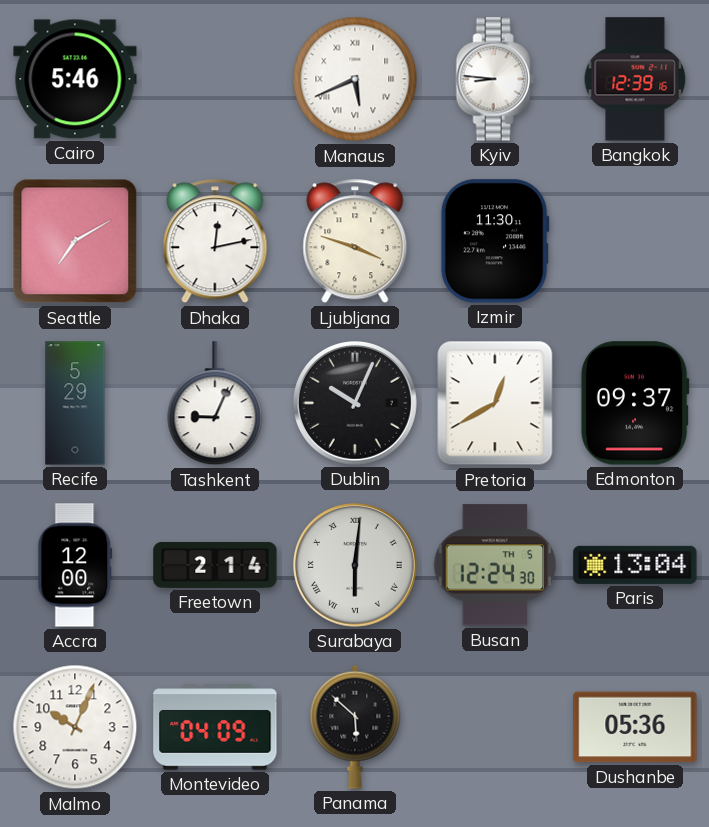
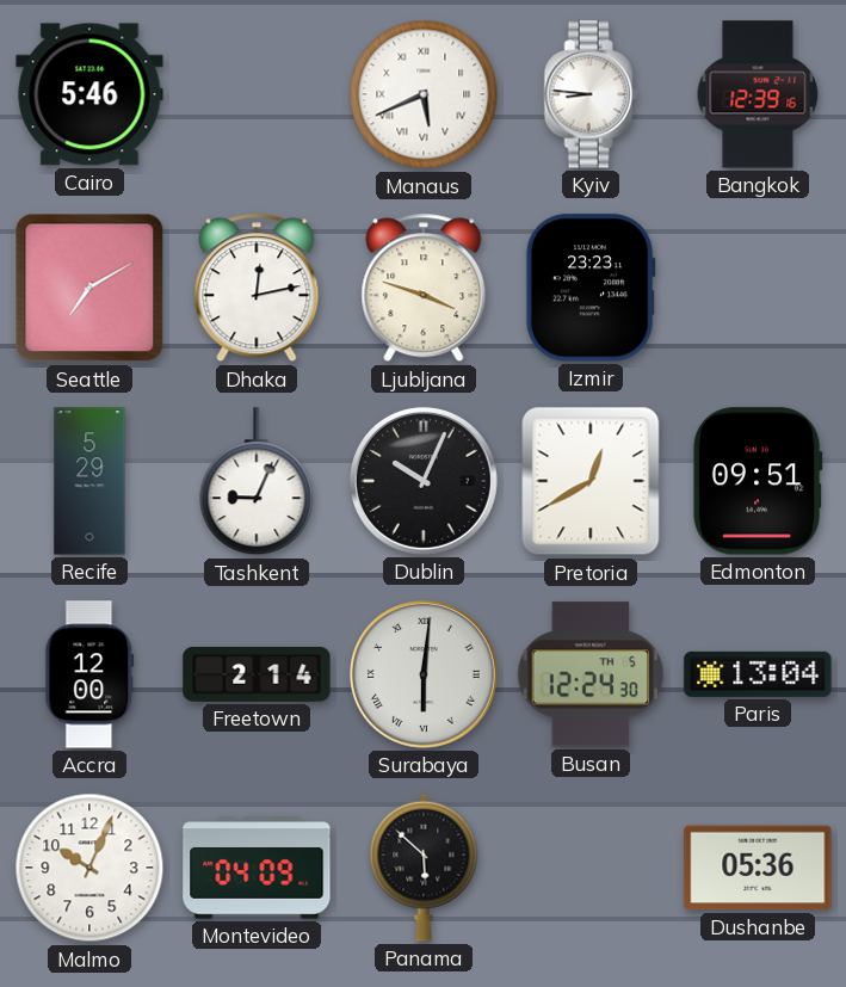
Izmir: 11:30 -> 23:23 (591, 288)
Edmonton: 09:37 -> 09:51 (758, 481)
